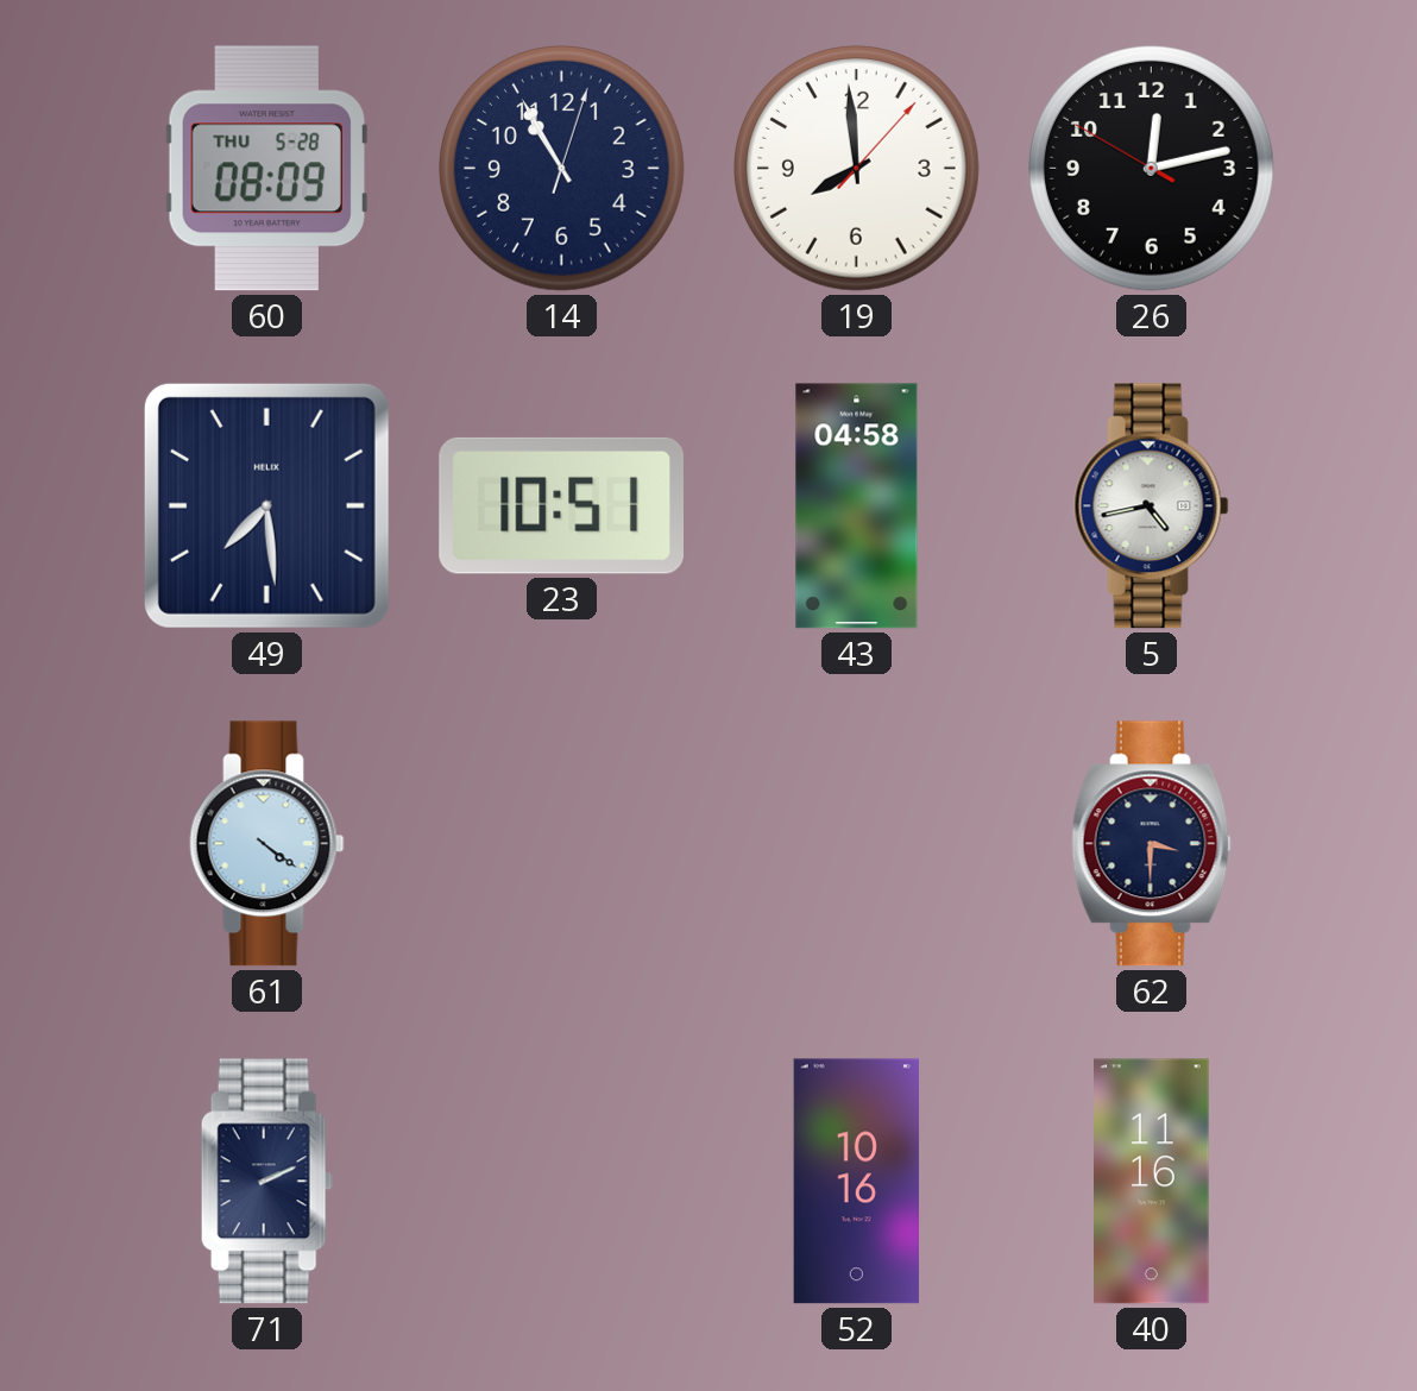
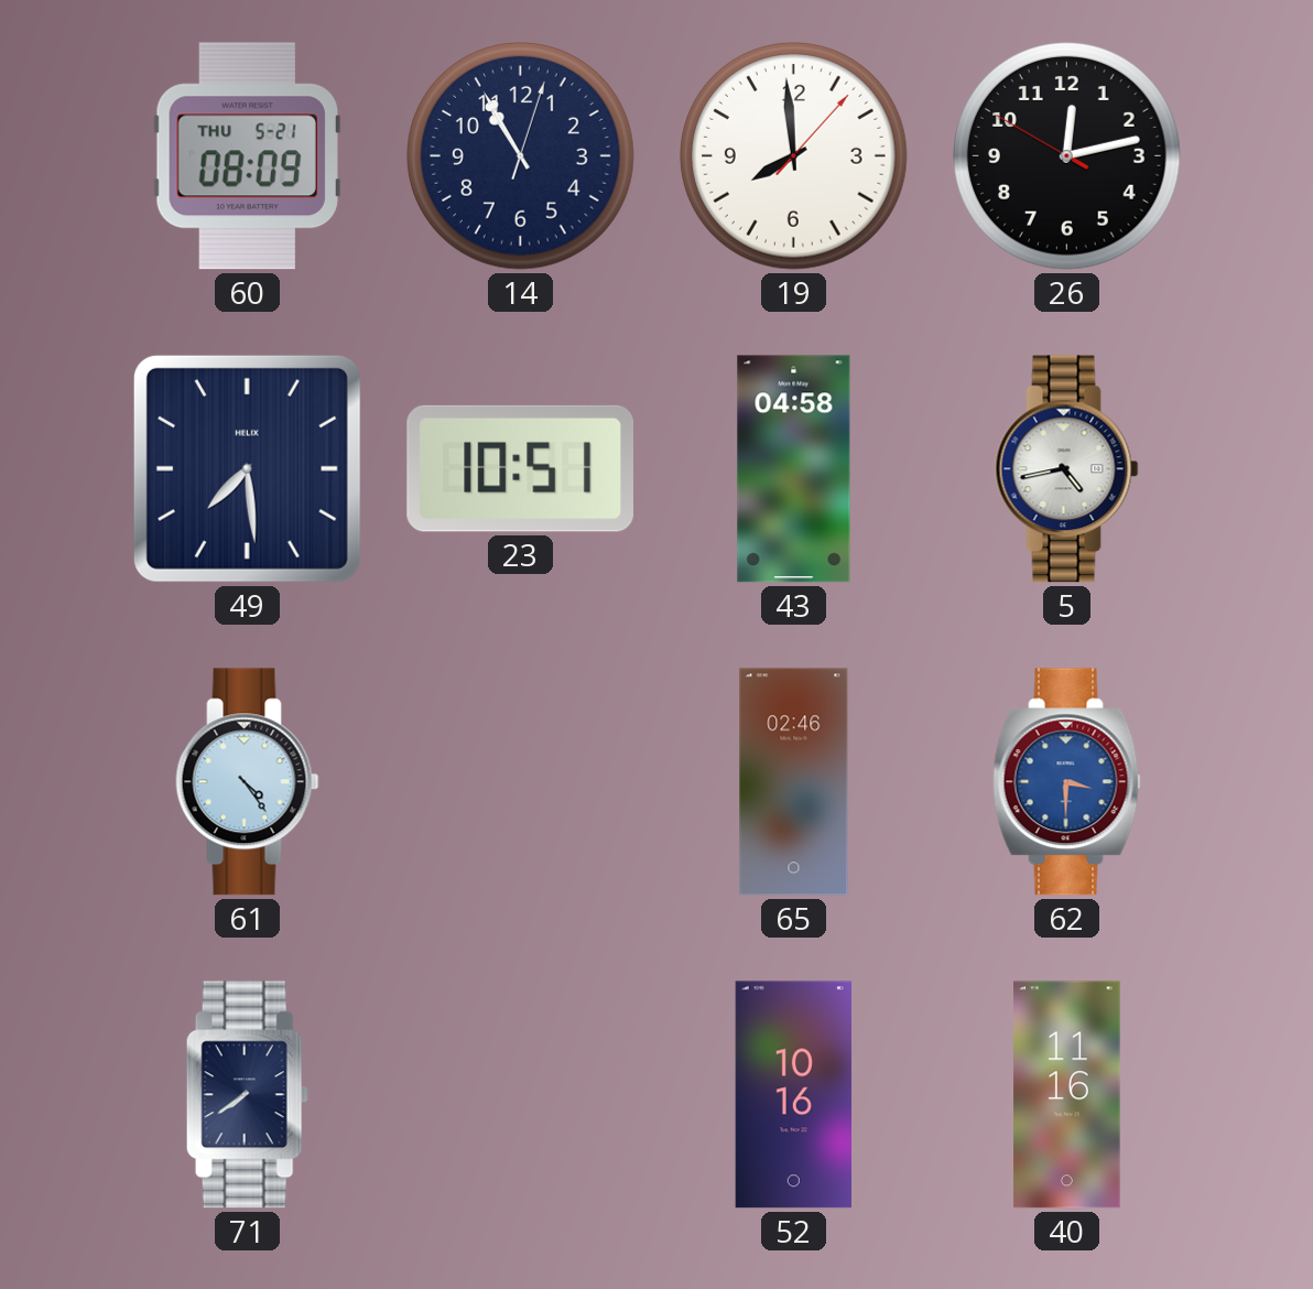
60 date: THU 5-28 -> THU 5-21 (247, 156)
61: 4:21 -> 4:24 (248, 782)
65: none -> 02:46 (794, 782)
62 dial: navy -> blue (1067, 782)
71: 2:11 -> 7:39 (247, 1095)
